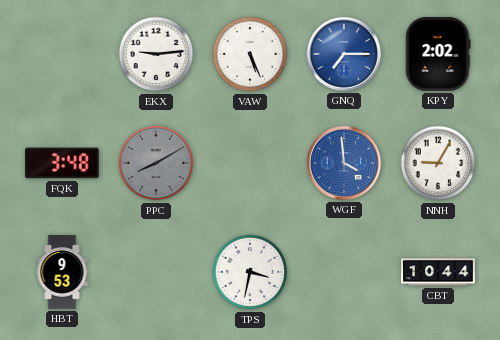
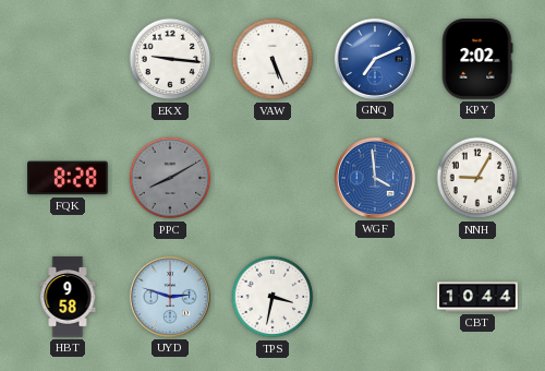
EKX: 9:14 -> 9:16 (170, 59)
GNQ: 7:15 -> 7:11 (375, 59)
FQK: 3:48 -> 8:28 (68, 178)
HBT: 9:53 -> 9:58 (68, 297)
UYD: none -> 2:48 (170, 297)
